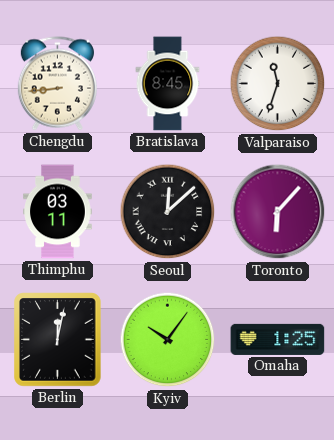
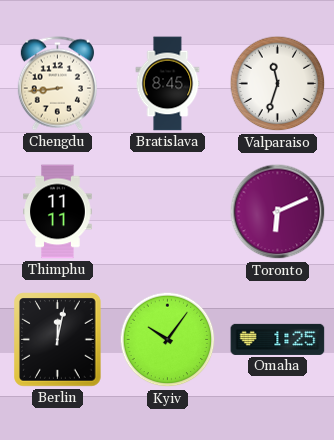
Thimphu: 03:11 -> 11:11 (58, 212)
Seoul: 12:08 -> none (168, 212)
Toronto: 6:07 -> 6:11 (278, 212)
